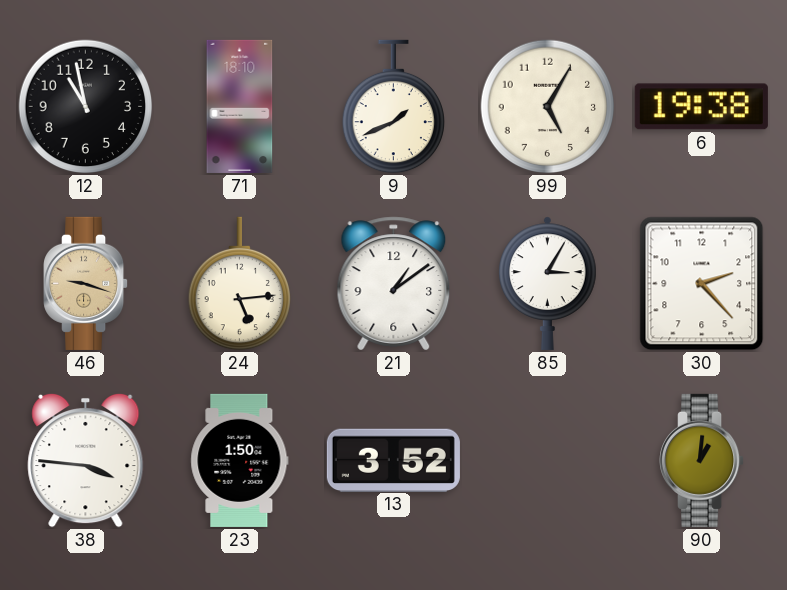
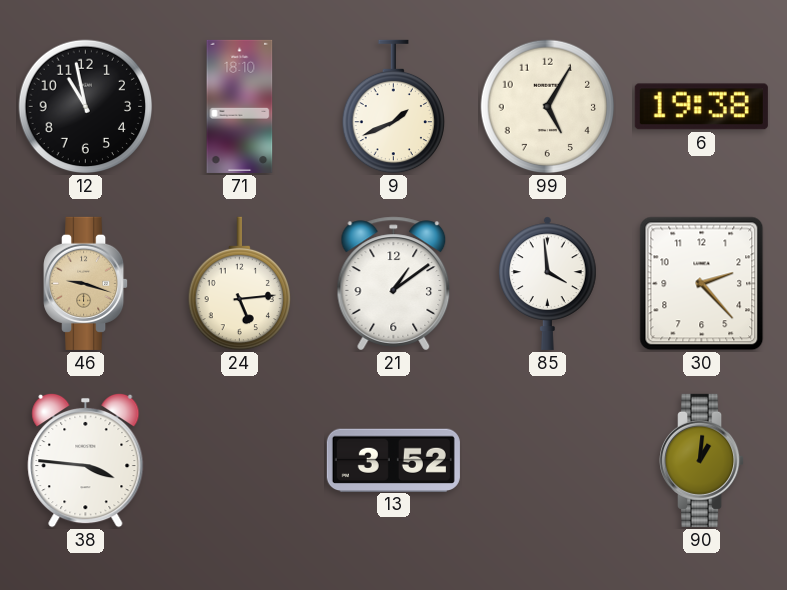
85: 3:05 -> 3:59 (548, 283)
23: 1:50 -> none (240, 460)
